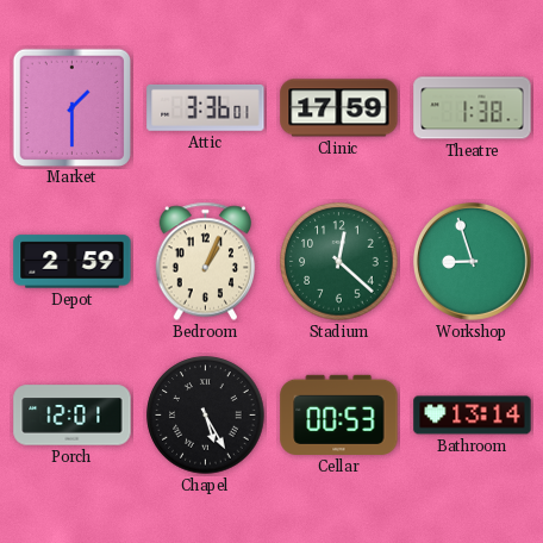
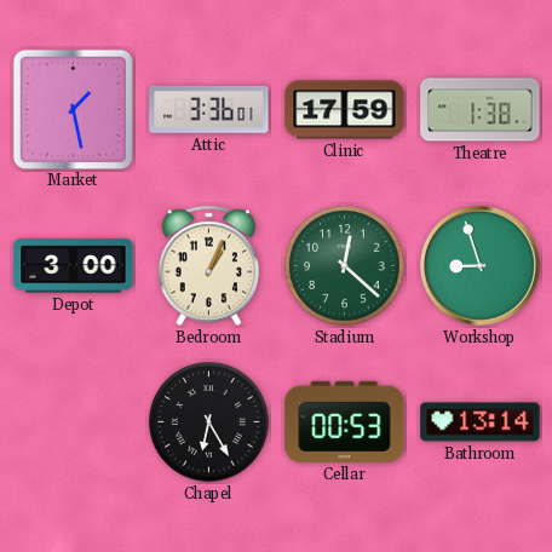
Market: 1:30 -> 1:28 (73, 109)
Depot: 2:59 -> 3:00 (74, 266)
Porch: 12:01 -> none (73, 416)
Chapel: 5:25 -> 6:25 (209, 422)
